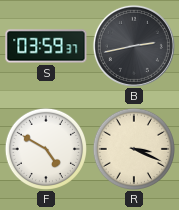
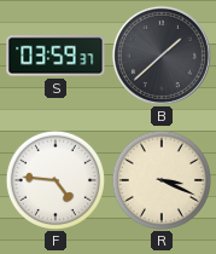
B: 2:43 -> 1:38 (162, 56)
F: 4:50 -> 4:46 (54, 179)
